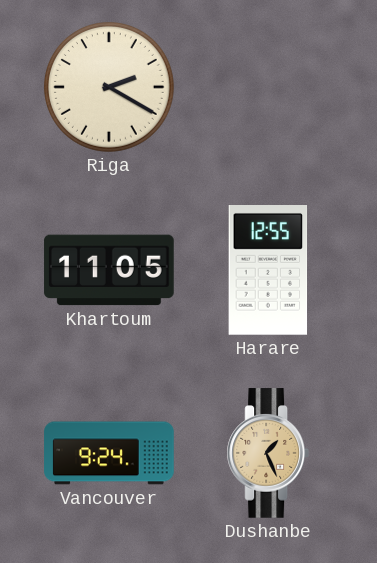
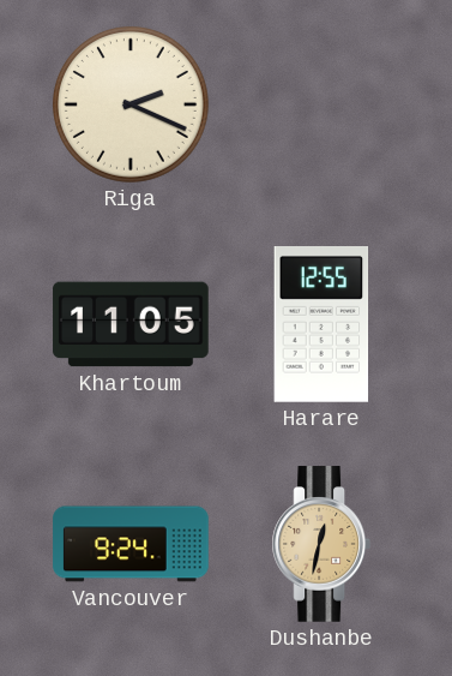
Riga: 2:20 -> 2:19 (131, 104)
Dushanbe: 1:26 -> 12:32 (320, 544)
